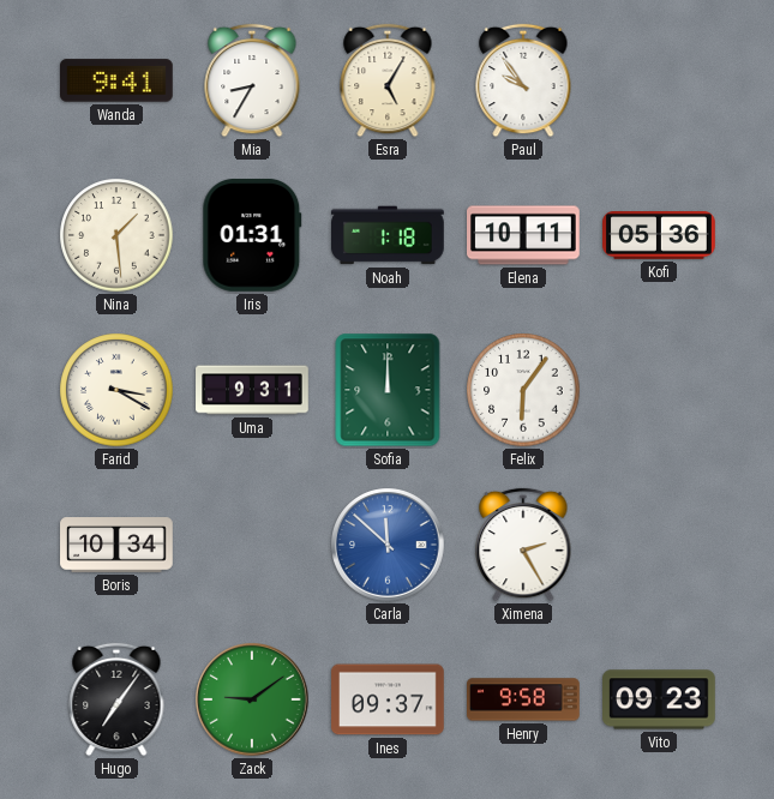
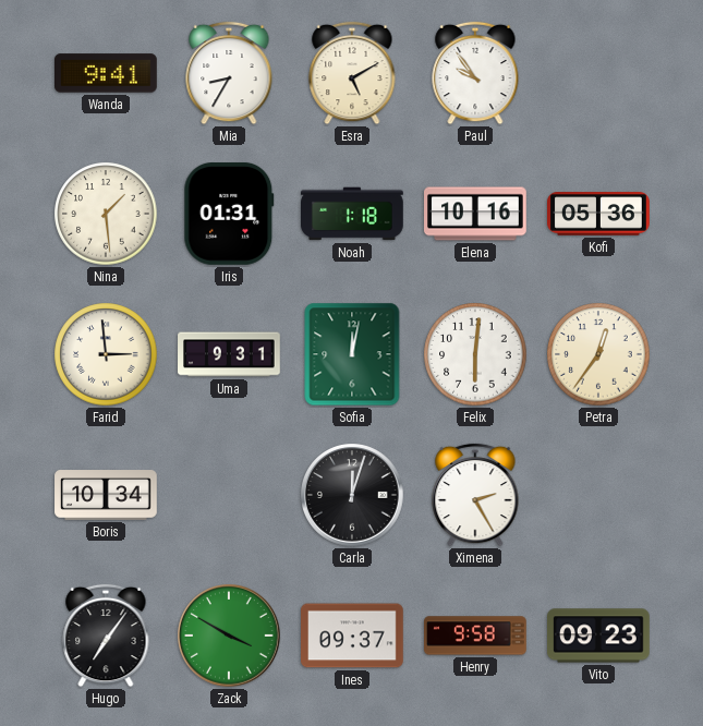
Esra: 5:05 -> 5:10 (352, 73)
Elena: 10:11 -> 10:16 (476, 214)
Farid: 3:20 -> 2:59 (106, 354)
Sofia: 12:00 -> 12:02 (352, 354)
Felix: 6:06 -> 6:01 (475, 354)
Petra: none -> 12:36 (598, 354)
Carla: 11:52 -> 12:03 (352, 495)
Carla dial: blue -> black (352, 495)
Zack: 9:09 -> 3:50 (229, 636)
